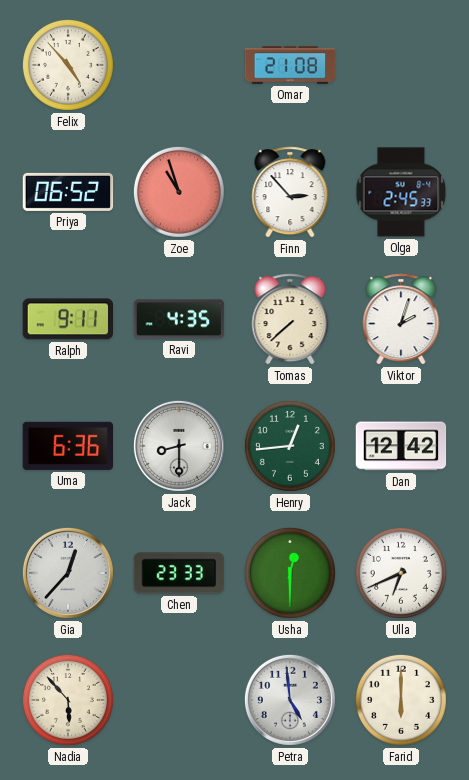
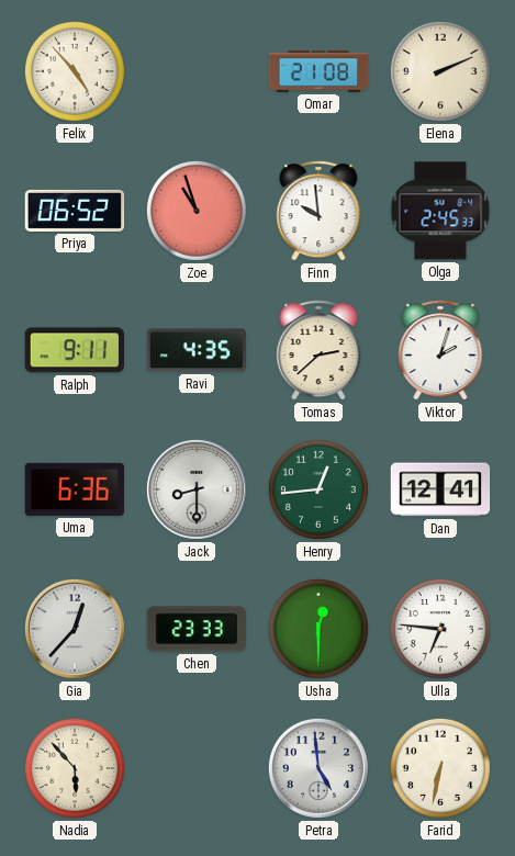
Elena: none -> 2:11 (440, 71)
Finn: 2:53 -> 9:59 (318, 211)
Tomas: 7:38 -> 2:38 (318, 350)
Dan: 12:42 -> 12:41 (440, 489)
Ulla: 6:41 -> 6:46 (440, 629)
Farid: 6:00 -> 6:32 (440, 768)
